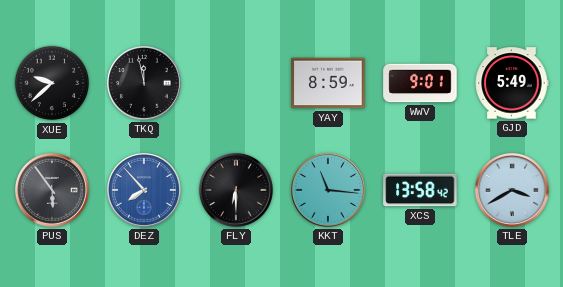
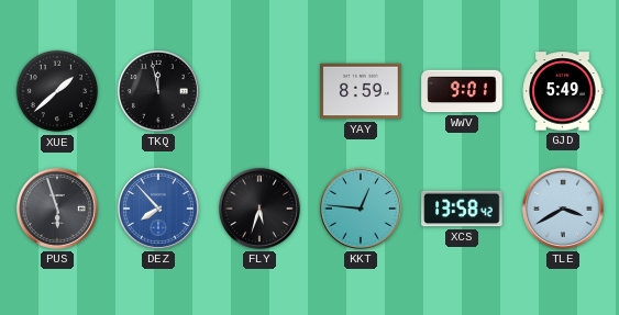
XUE: 9:38 -> 1:38 (57, 91)
PUS: 5:54 -> 5:57 (57, 209)
FLY: 6:30 -> 5:33 (259, 209)
KKT: 11:16 -> 12:46 (361, 209)
